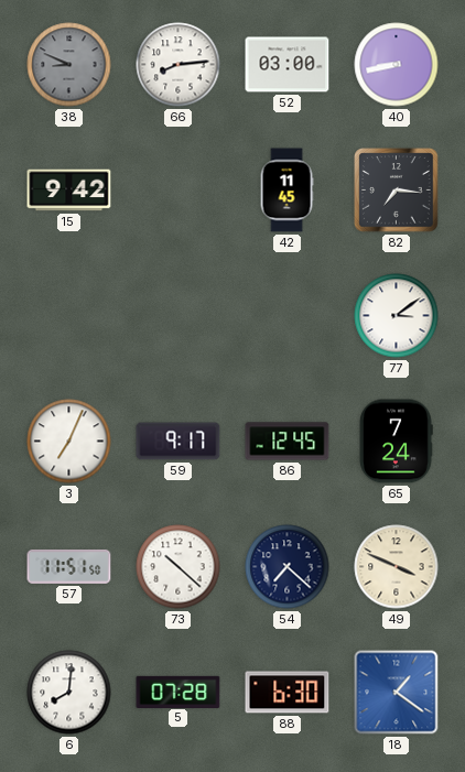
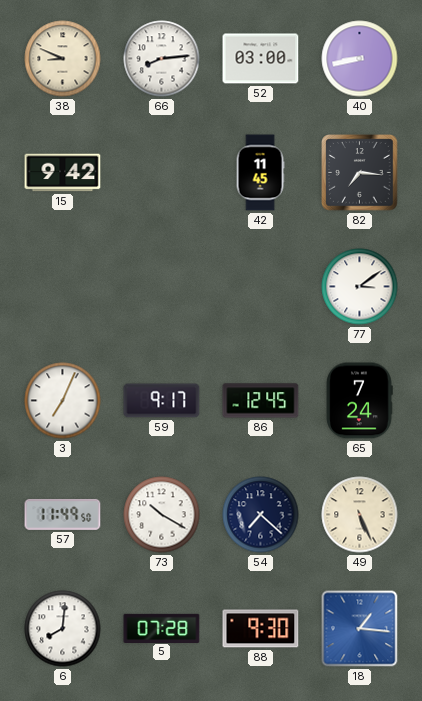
38 dial: grey -> cream (63, 59)
57: 11:51 -> 11:49 (63, 514)
73: 10:22 -> 10:20 (162, 515)
49: 3:49 -> 5:26 (360, 515)
88: 6:30 -> 9:30 (261, 629)
18: 1:21 -> 1:16 (360, 629)
